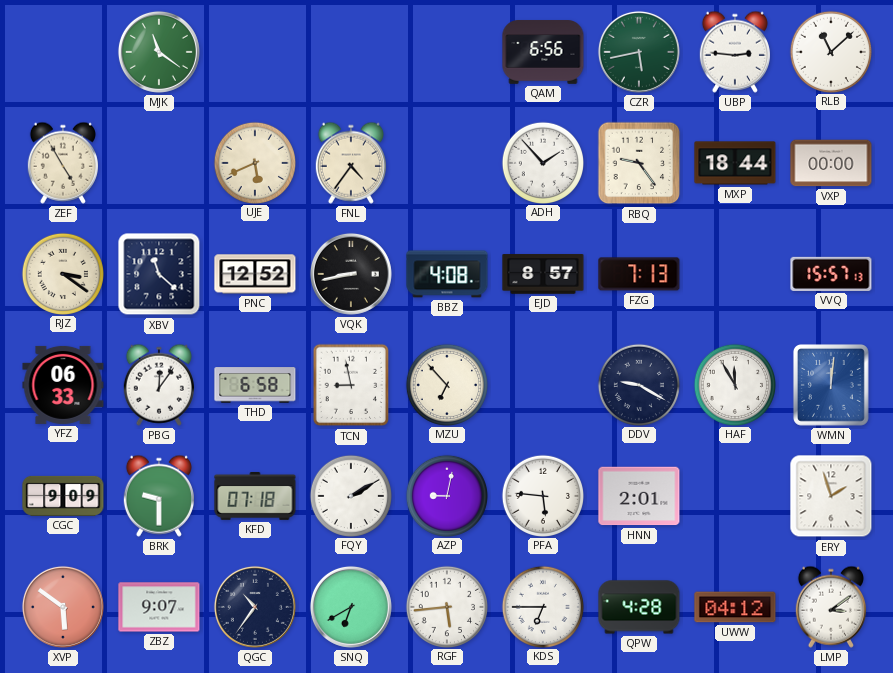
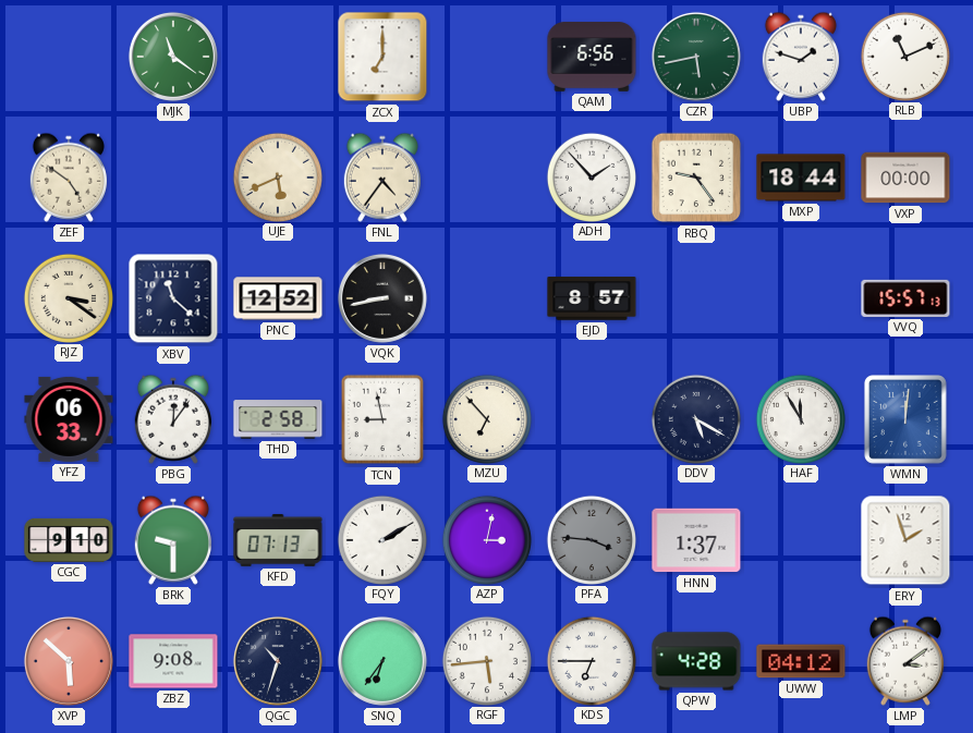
ZCX: none -> 7:00 (382, 57)
UBP: 2:46 -> 1:48 (801, 57)
RLB: 11:08 -> 11:11 (904, 56)
ZEF: 4:55 -> 4:51 (69, 178)
BBZ: 4:08 -> none (447, 274)
FZG: 7:13 -> none (639, 274)
THD: 6:58 -> 2:58 (278, 419)
DDV: 9:20 -> 5:20 (695, 418)
CGC: 9:09 -> 9:10 (69, 540)
KFD: 07:18 -> 07:13 (278, 540)
AZP: 9:02 -> 3:02 (486, 539)
PFA: 5:46 -> 3:46 (591, 539)
PFA dial: white -> grey (591, 539)
HNN: 2:01 -> 1:37 (696, 540)
XVP: 5:51 -> 5:52 (69, 661)
ZBZ: 9:07 -> 9:08 (173, 661)
QGC: 10:36 -> 10:33 (278, 661)
SNQ: 6:40 -> 6:36 (382, 661)
